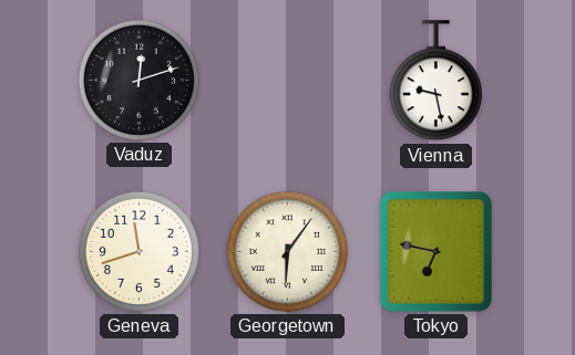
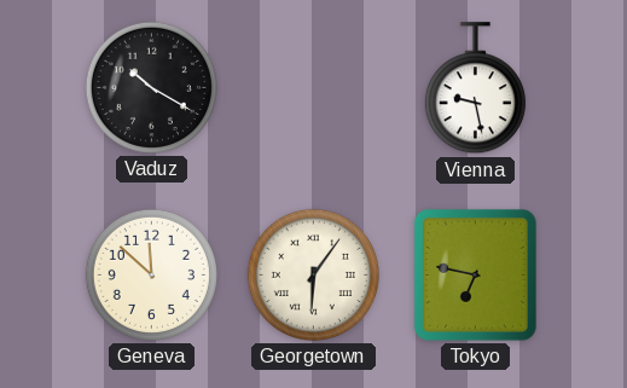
Vaduz: 12:12 -> 10:20 (151, 87)
Geneva: 11:42 -> 11:52 (151, 274)
